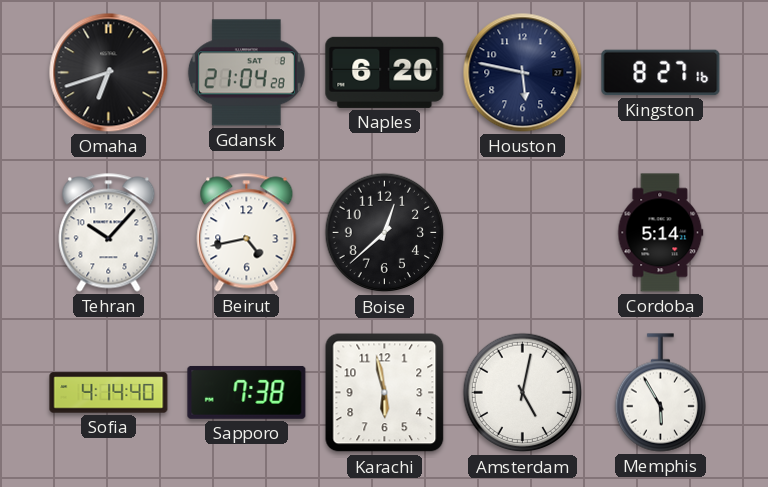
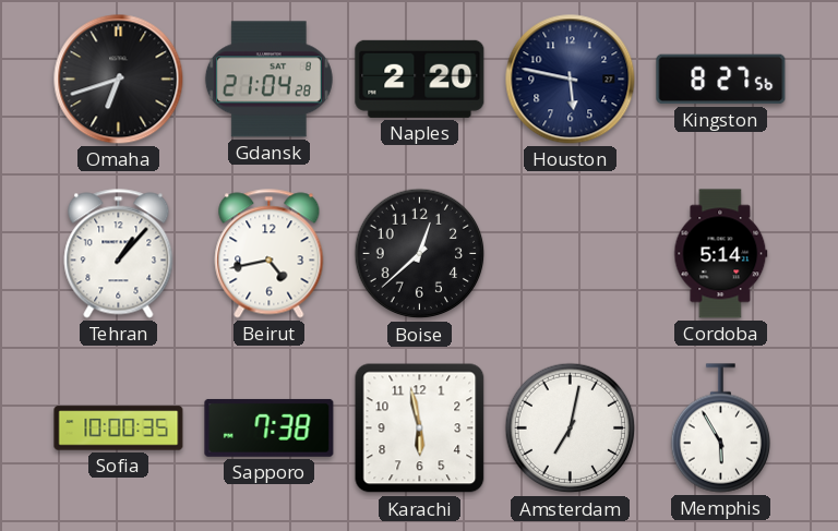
Naples: 6:20 -> 2:20 (420, 79)
Kingston: 8:27:16 -> 8:27:56 (721, 80)
Tehran: 10:07 -> 1:07 (119, 254)
Sofia: 4:14 -> 10:00 (119, 429)
Amsterdam: 5:02 -> 7:02 (571, 429)
